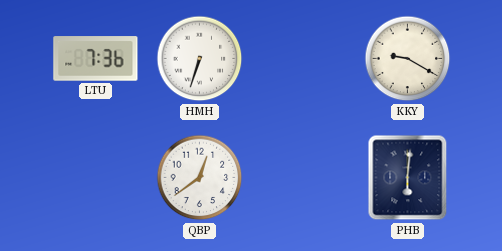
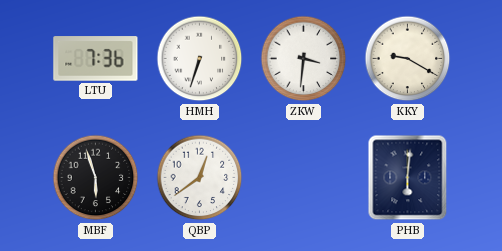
ZKW: none -> 3:31 (304, 59)
MBF: none -> 5:57 (96, 178)
